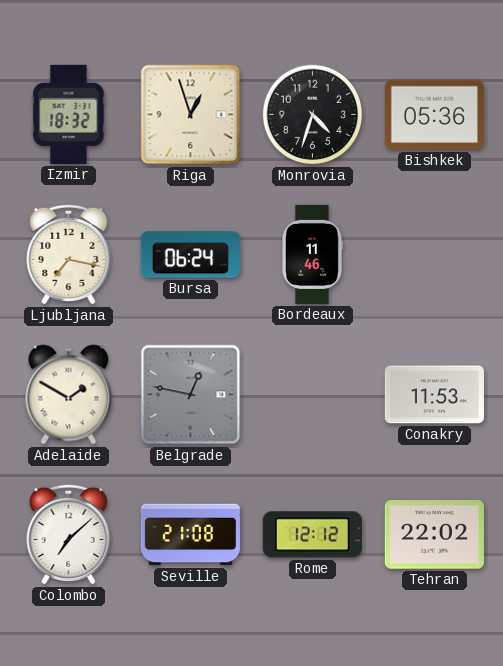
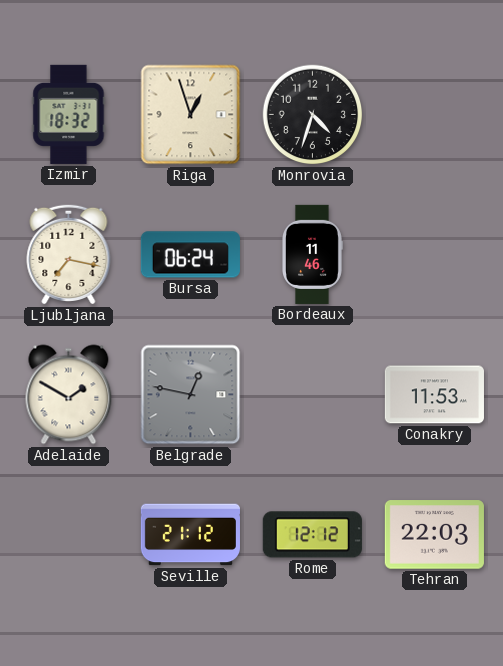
Bishkek: 05:36 -> none (434, 115)
Colombo: 7:08 -> none (69, 534)
Seville: 21:08 -> 21:12 (190, 535)
Tehran: 22:02 -> 22:03 (434, 535)
